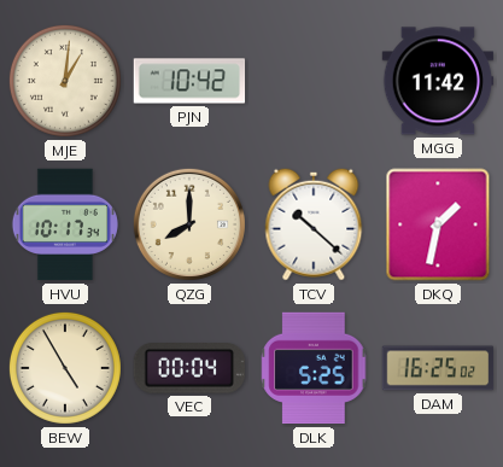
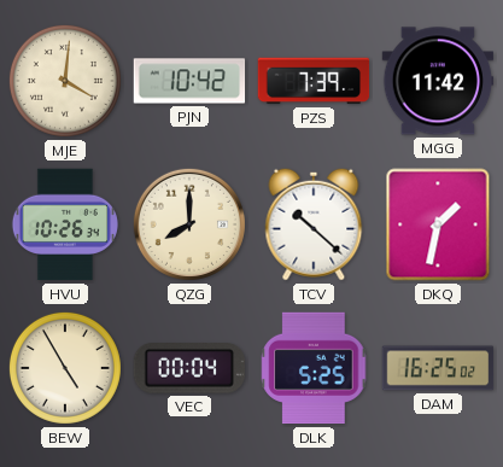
MJE: 1:01 -> 4:01 (65, 81)
PZS: none -> 7:39 (314, 81)
HVU: 10:17 -> 10:26 (65, 224)
